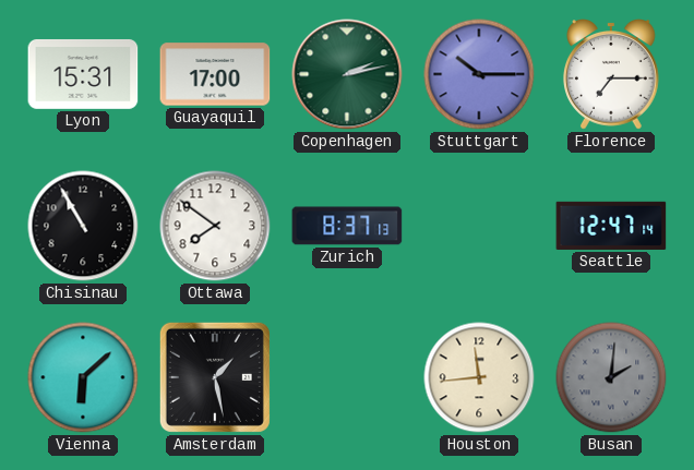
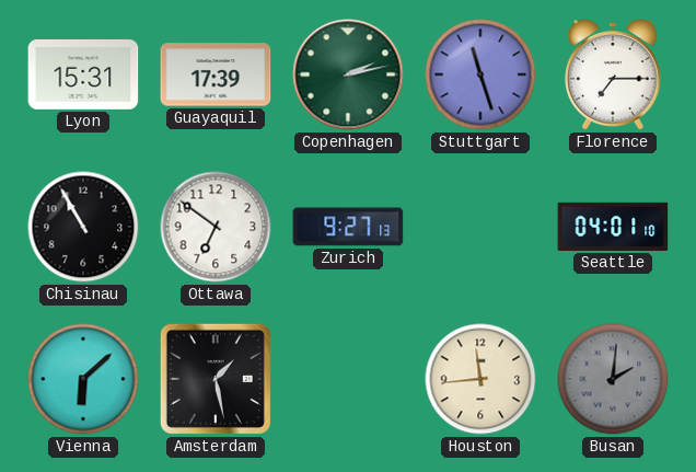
Guayaquil: 17:00 -> 17:39 (216, 74)
Stuttgart: 10:15 -> 11:27 (480, 74)
Ottawa: 7:51 -> 6:51 (216, 227)
Zurich: 8:37 -> 9:27 (348, 227)
Seattle: 12:47 -> 04:01 (613, 227)
